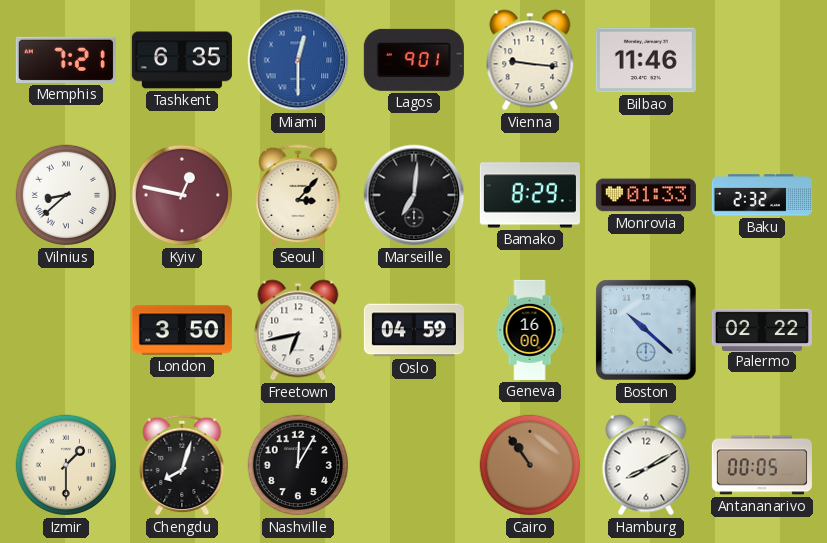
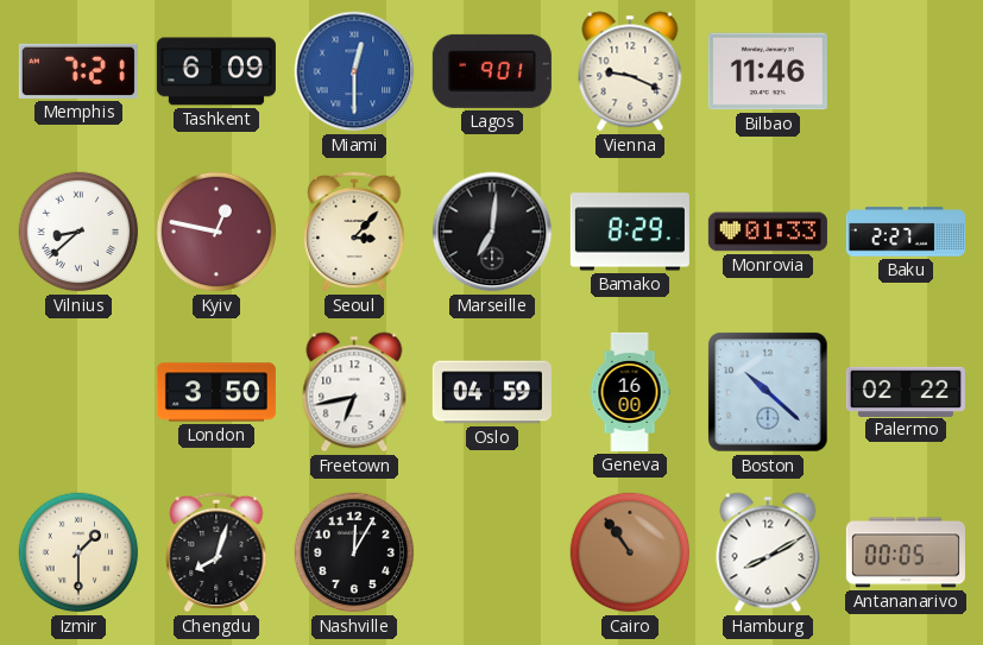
Tashkent: 6:35 -> 6:09 (216, 71)
Vienna: 9:16 -> 9:19 (630, 71)
Baku: 2:32 -> 2:27 (906, 232)
